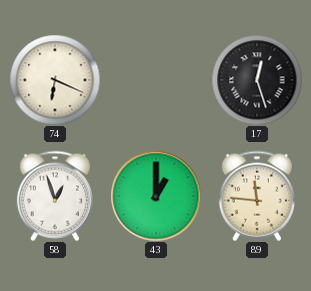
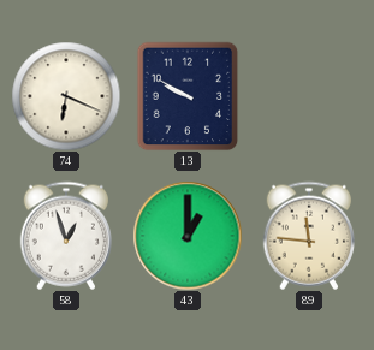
13: none -> 9:50 (188, 96)
17: 12:27 -> none (257, 80)
